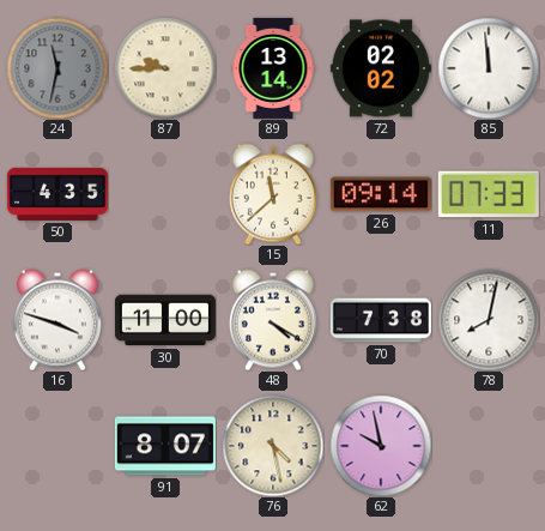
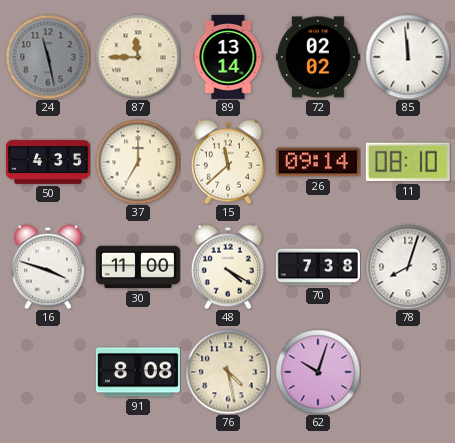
24: 11:32 -> 11:28 (48, 57)
87: 9:45 -> 11:45 (138, 57)
37: none -> 7:00 (138, 162)
11: 07:33 -> 08:10 (408, 162)
78: 8:02 -> 8:03 (408, 267)
91: 8:07 -> 8:08 (138, 372)
62: 9:58 -> 10:03 (318, 372)
